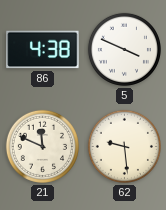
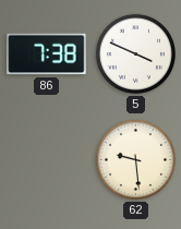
86: 4:38 -> 7:38 (47, 55)
21: 11:49 -> none (42, 146)
